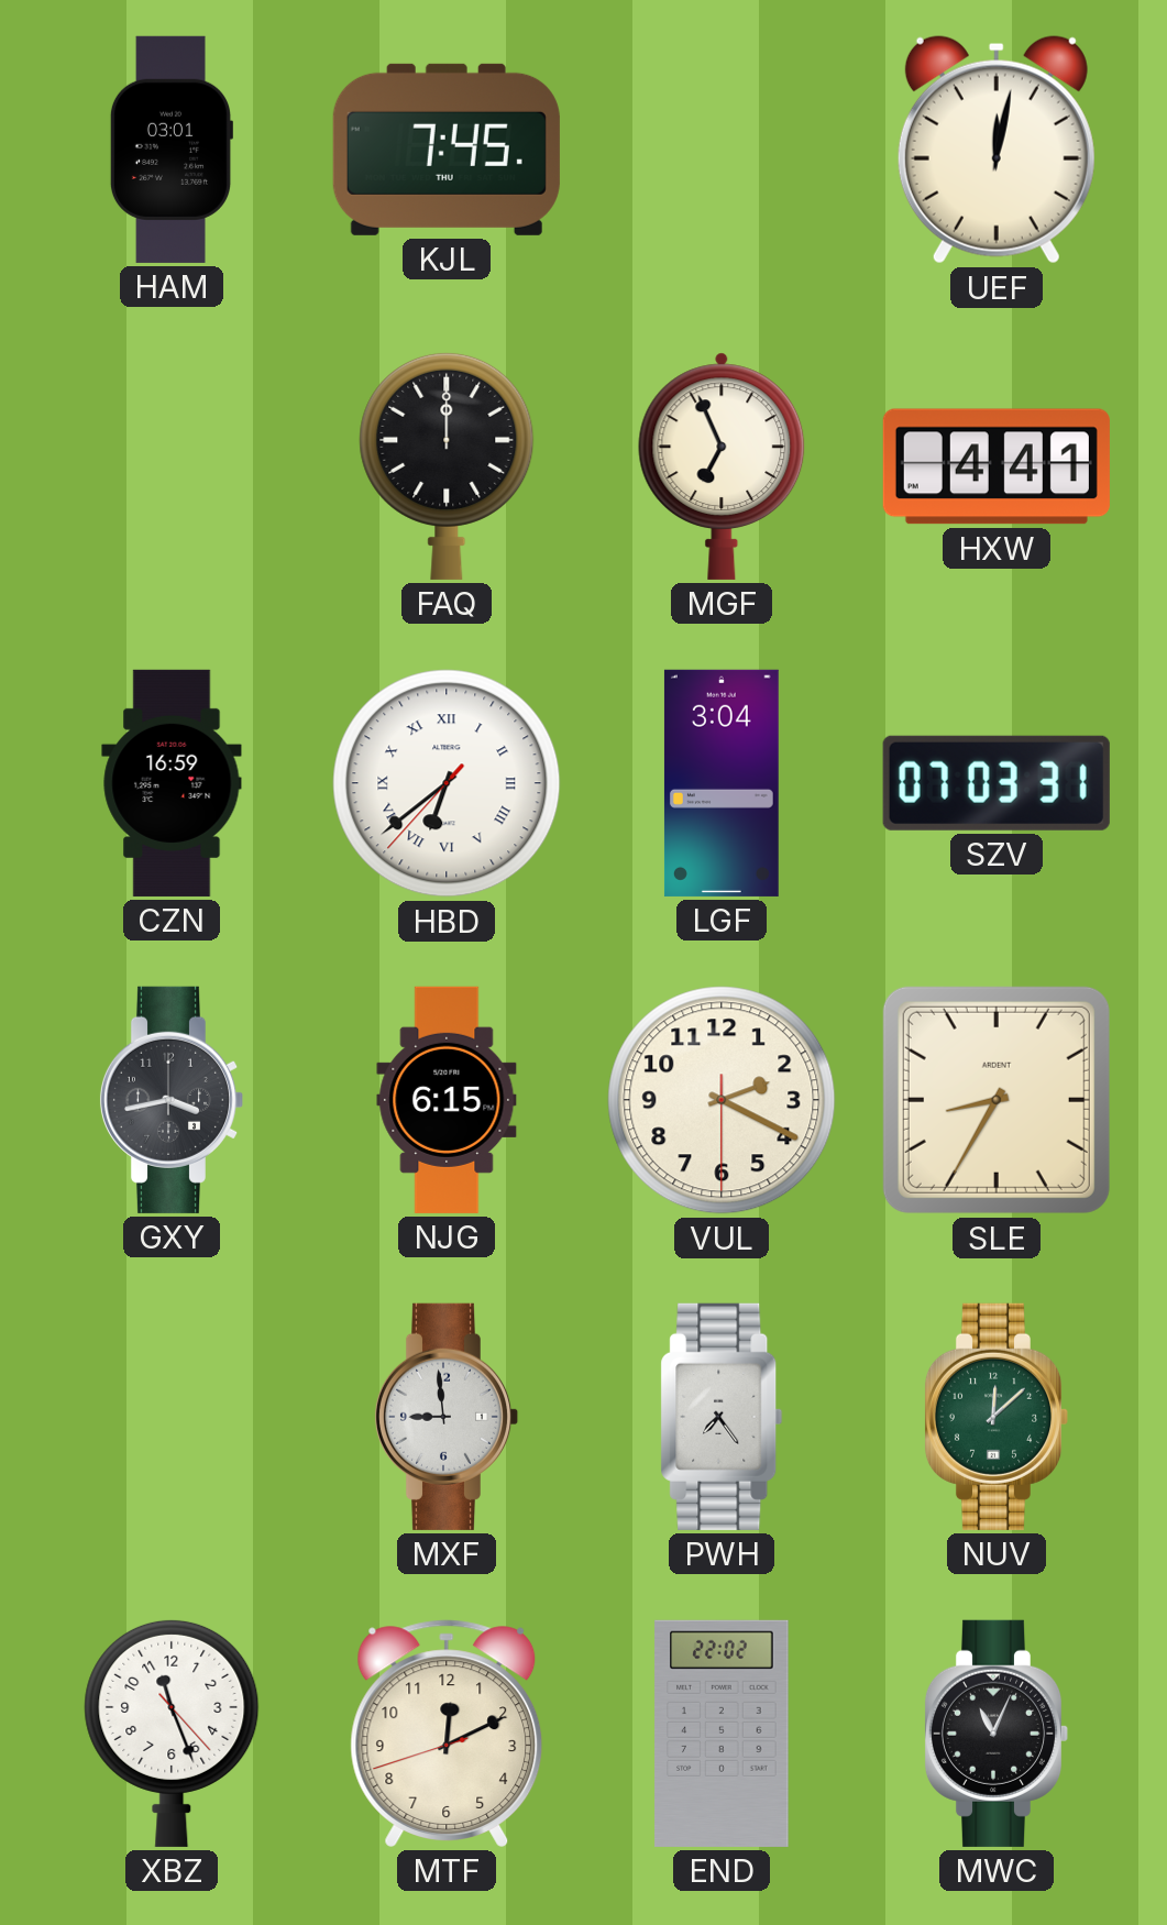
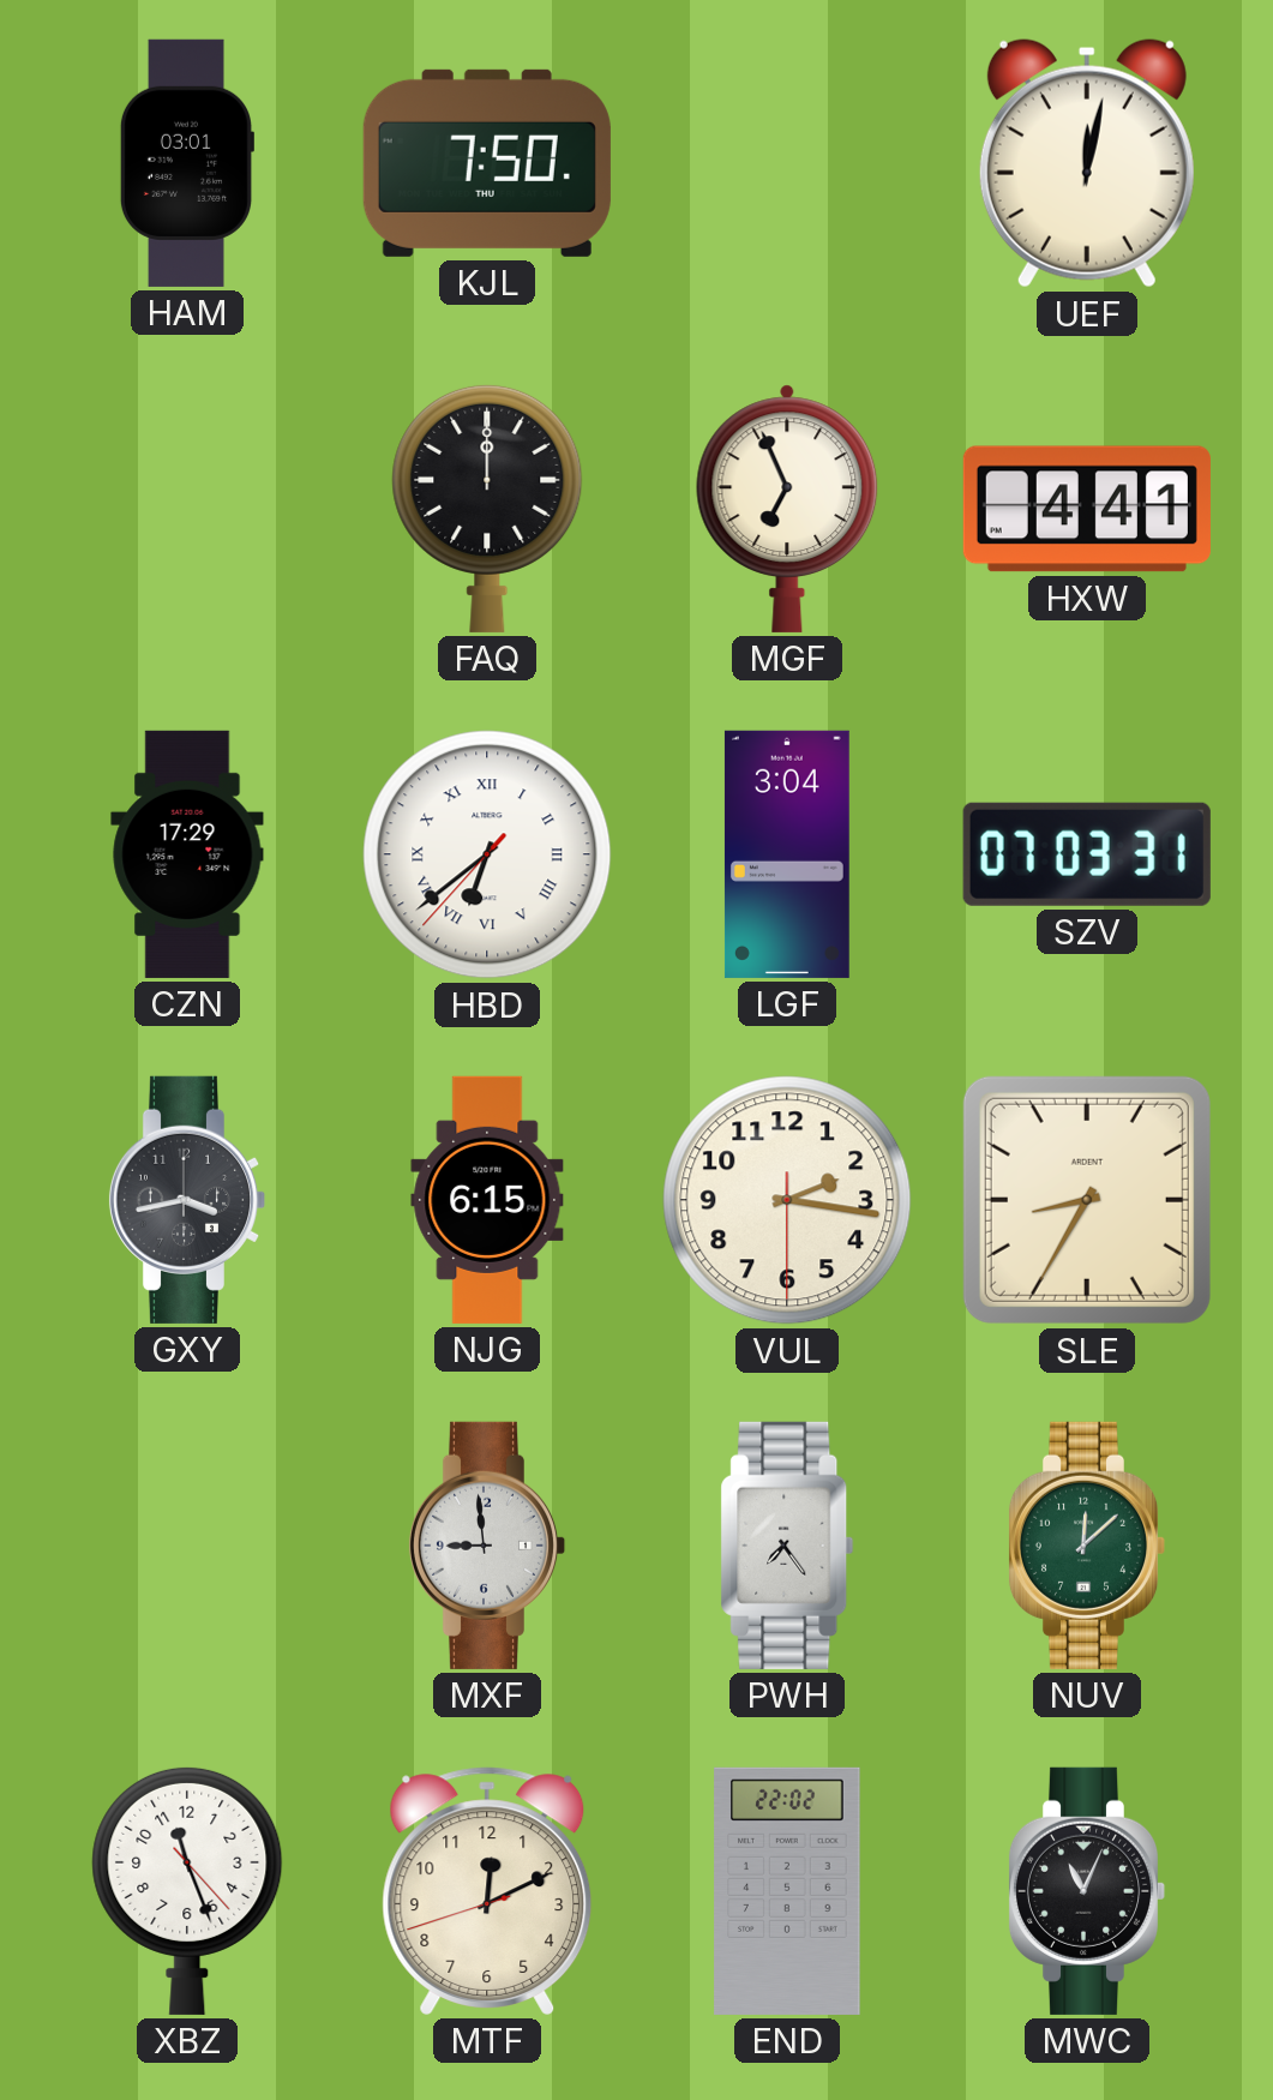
KJL: 7:45 -> 7:50 (487, 163)
CZN: 16:59 -> 17:29 (187, 854)
VUL: 2:19 -> 2:16 (787, 1200)
